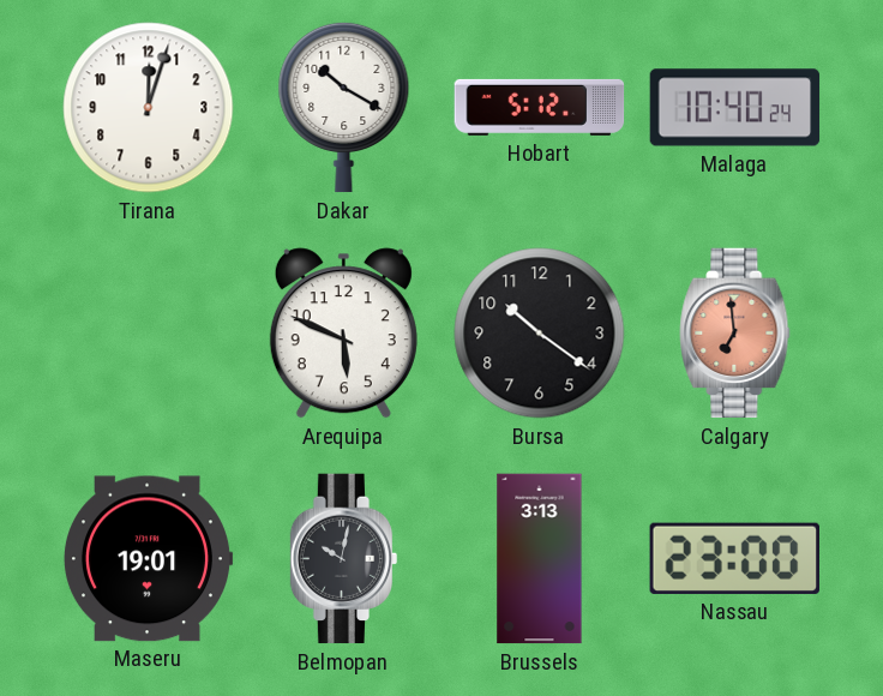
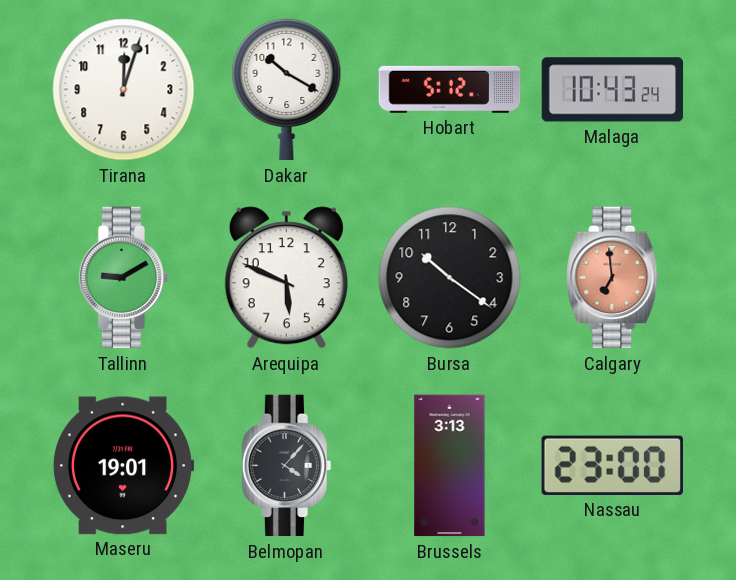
Malaga: 10:40 -> 10:43 (613, 90)
Tallinn: none -> 9:10 (124, 278)
Belmopan: 10:02 -> 4:07 (287, 466)
